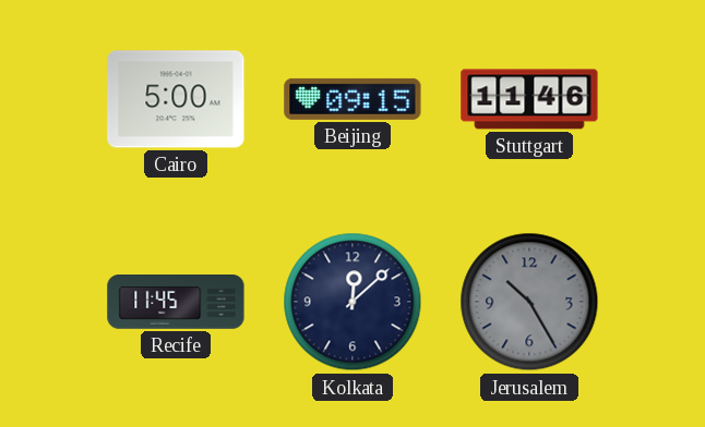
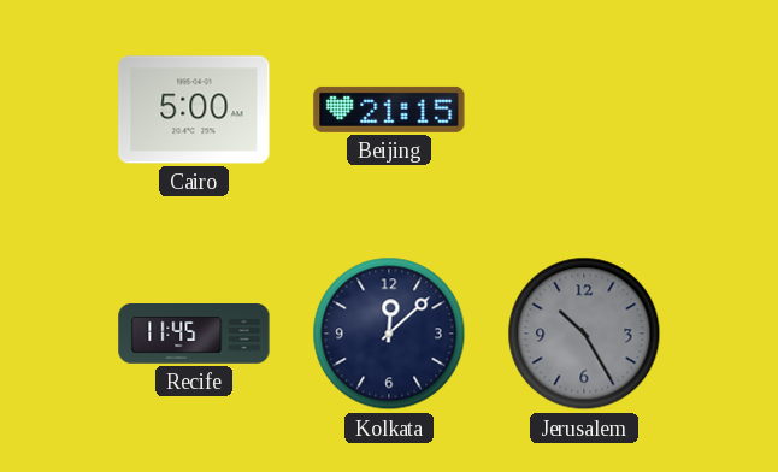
Beijing: 09:15 -> 21:15 (389, 110)
Stuttgart: 11:46 -> none (529, 99)
